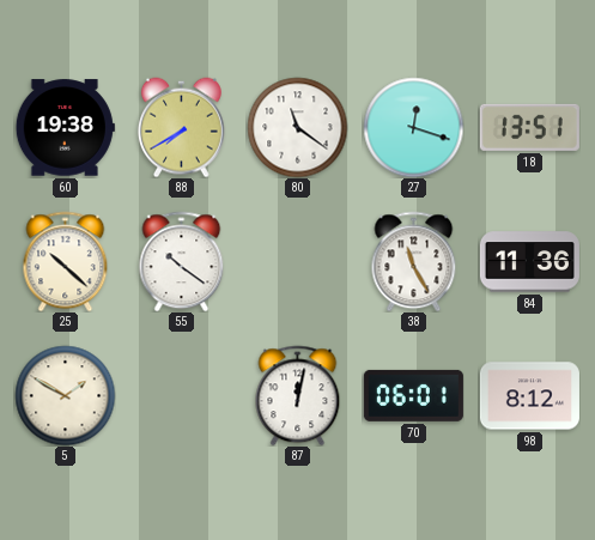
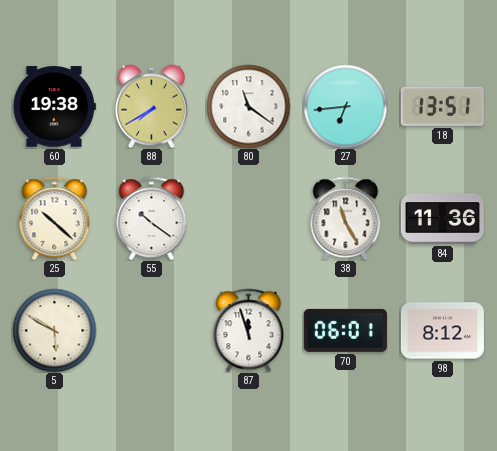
27: 12:18 -> 6:44 (345, 106)
5: 1:50 -> 5:50 (54, 330)
87: 12:02 -> 11:57 (249, 330)
